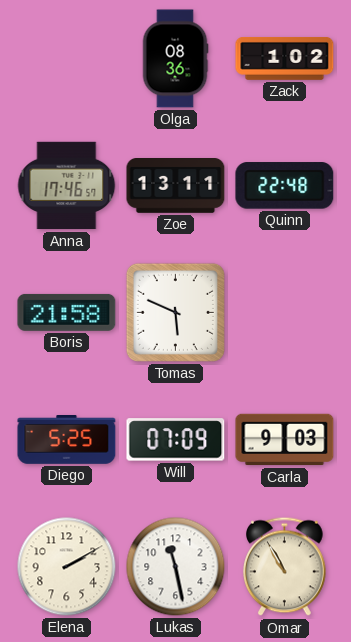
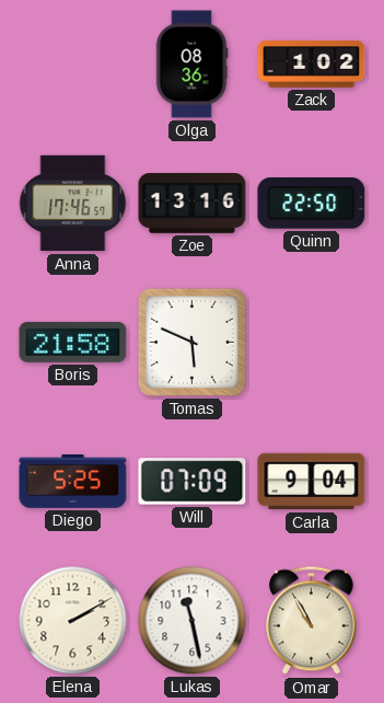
Zoe: 13:11 -> 13:16 (193, 204)
Quinn: 22:48 -> 22:50 (312, 204)
Carla: 9:03 -> 9:04 (312, 482)
